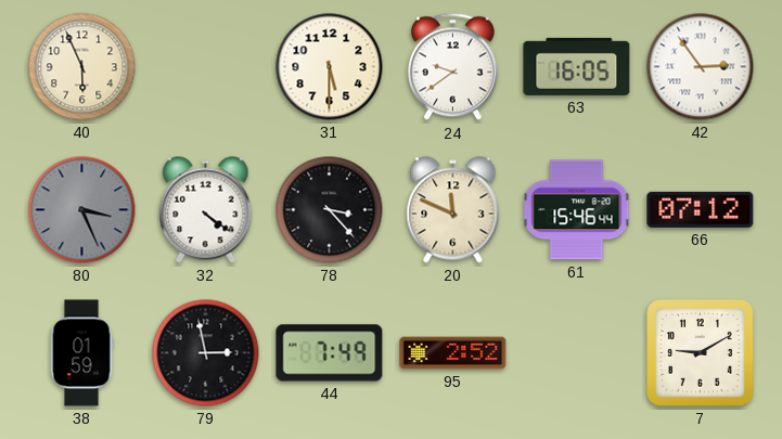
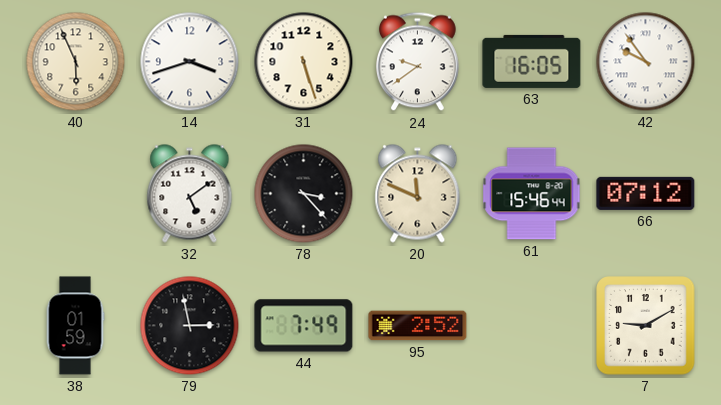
14: none -> 3:42 (190, 62)
31: 5:30 -> 5:27 (304, 62)
42: 2:54 -> 9:54 (646, 62)
80: 3:26 -> none (82, 210)
32: 4:21 -> 5:09 (190, 194)
